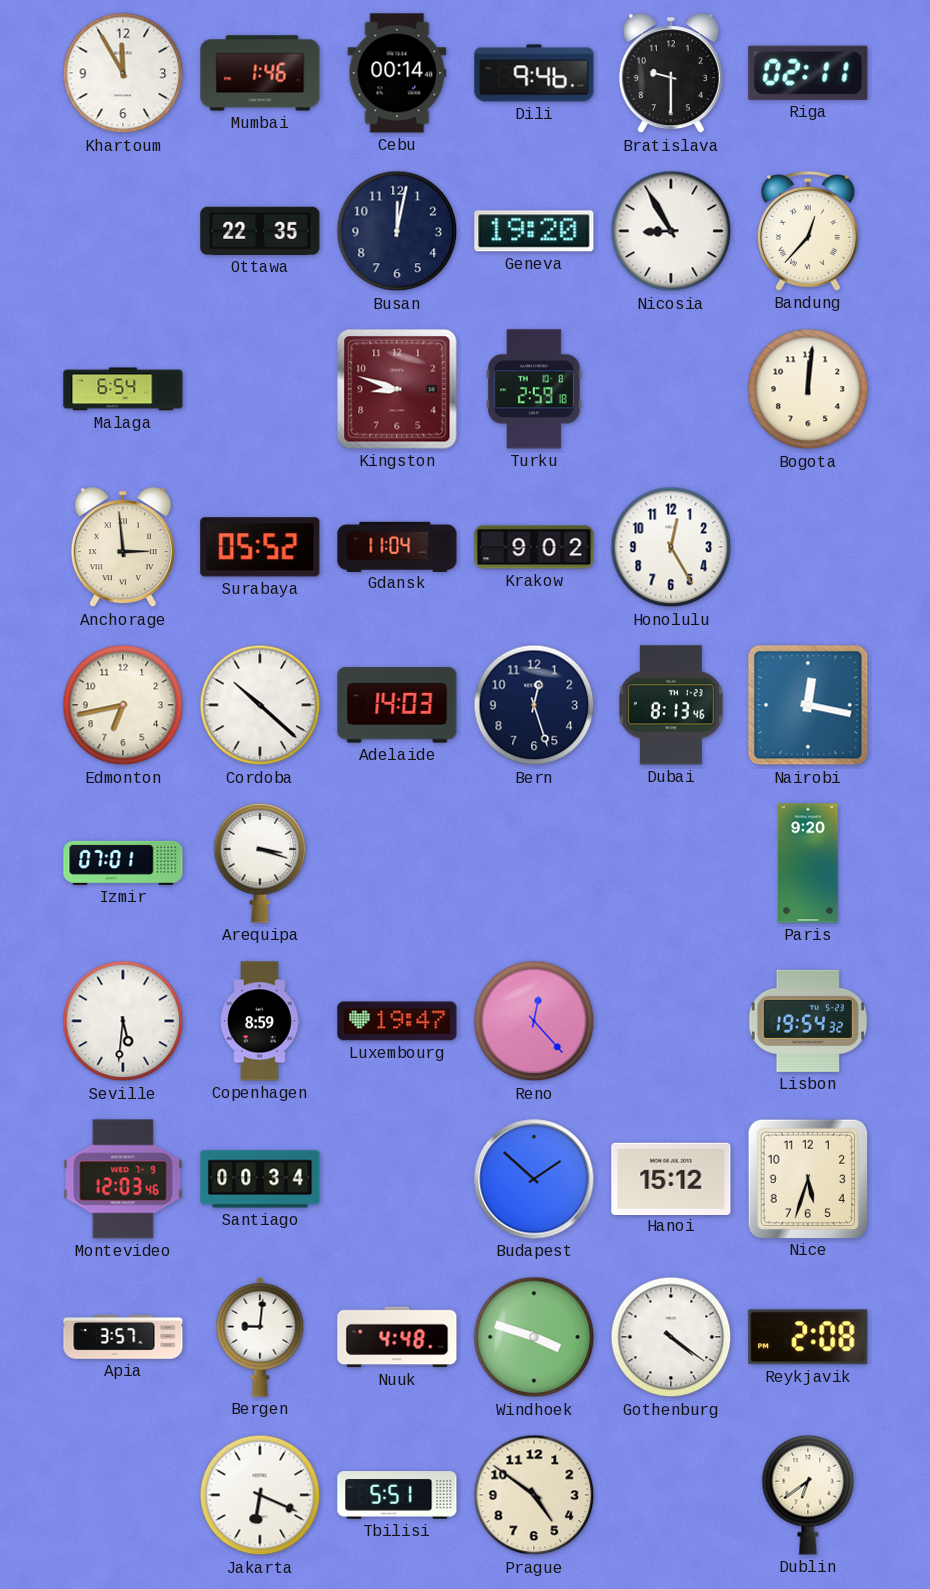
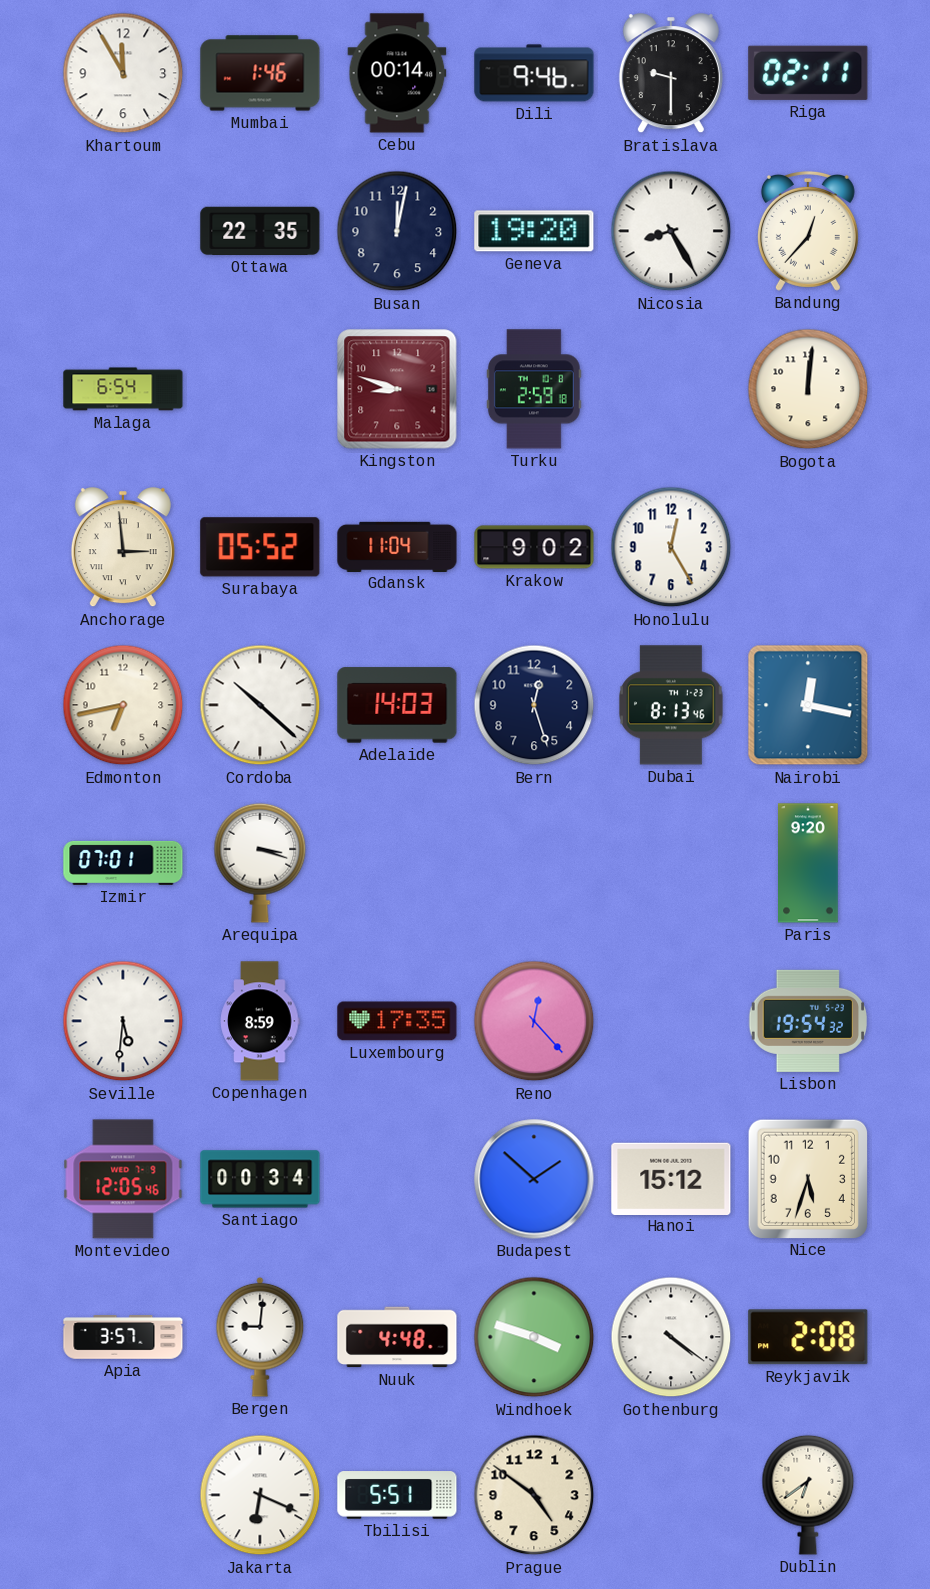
Nicosia: 8:55 -> 8:25 (671, 231)
Luxembourg: 19:47 -> 17:35 (397, 1021)
Montevideo: 12:03 -> 12:05 (123, 1179)
